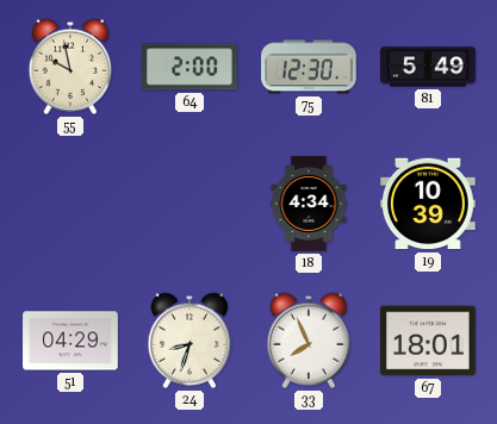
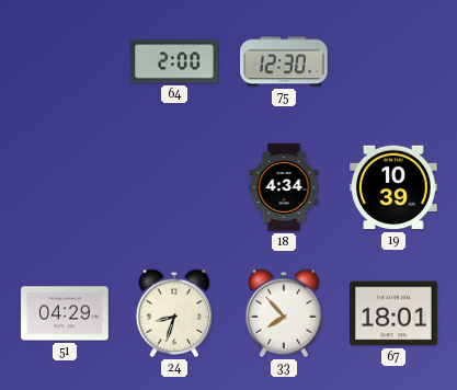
55: 9:58 -> none (70, 67)
81: 5:49 -> none (428, 67)
33: 7:56 -> 7:53 (284, 313)
